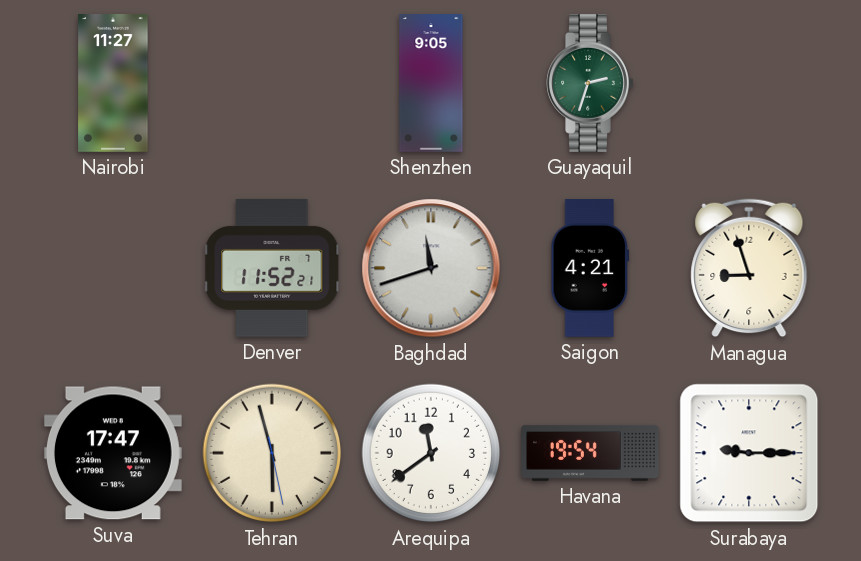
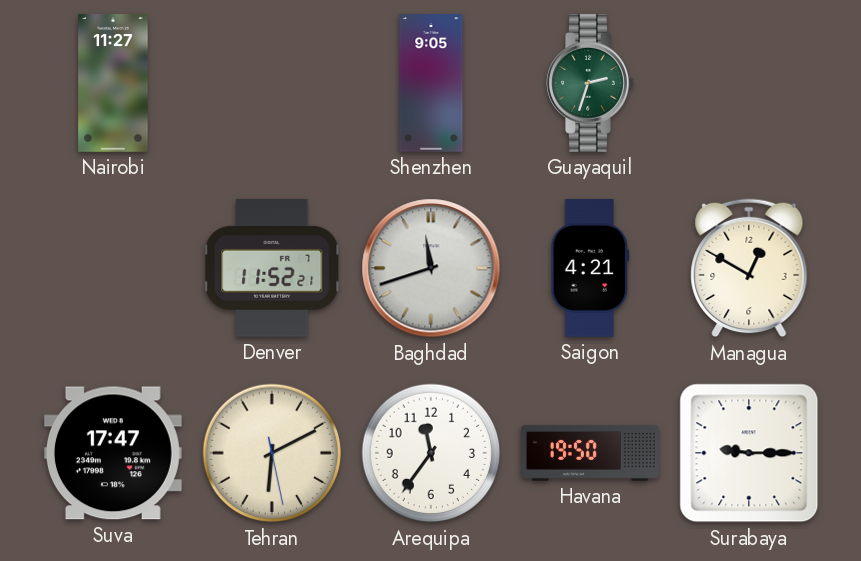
Managua: 8:57 -> 12:50 (749, 268)
Tehran: 5:57 -> 6:10 (272, 453)
Arequipa: 11:39 -> 11:36 (431, 453)
Havana: 19:54 -> 19:50 (591, 453)
